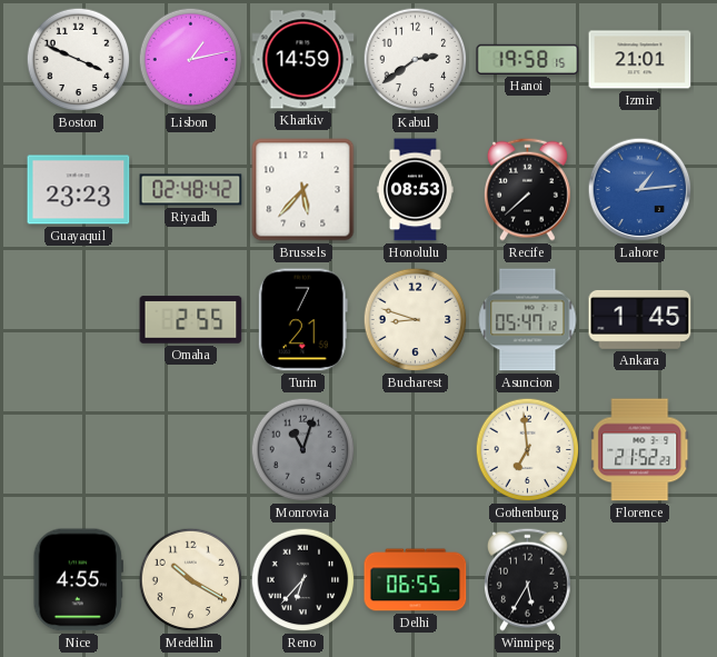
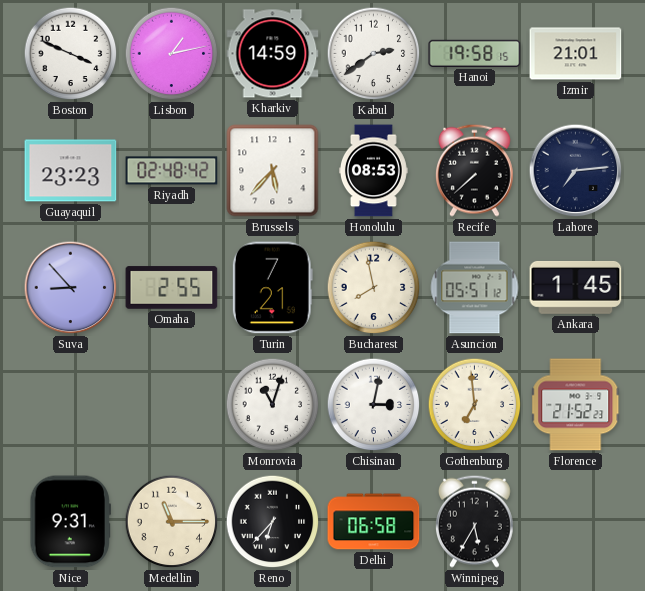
Lahore: 1:14 -> 7:14 (576, 171)
Lahore dial: blue -> navy (576, 171)
Suva: none -> 8:53 (71, 288)
Bucharest: 8:48 -> 7:58 (374, 288)
Asuncion: 05:47 -> 05:51 (475, 288)
Monrovia dial: grey -> white (273, 405)
Chisinau: none -> 3:02 (374, 405)
Nice: 4:55 -> 9:31 (70, 522)
Medellin: 10:20 -> 11:15 (172, 522)
Delhi: 06:55 -> 06:58 (374, 522)
